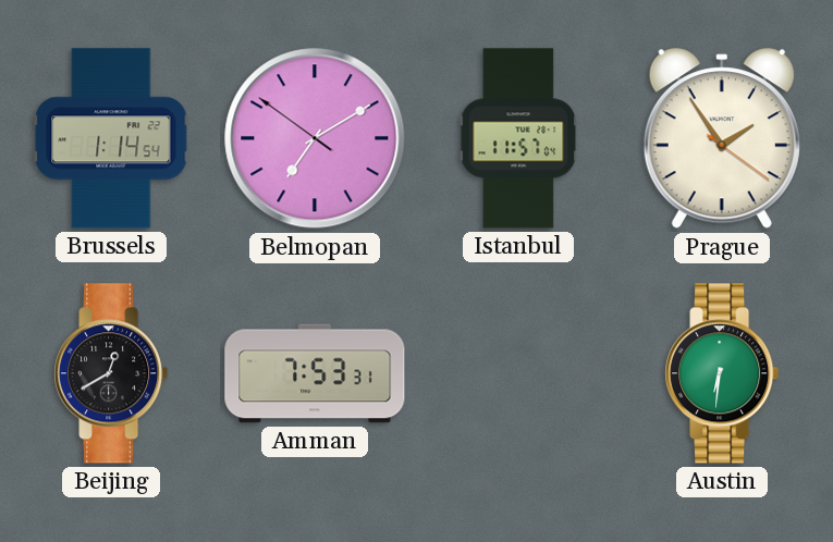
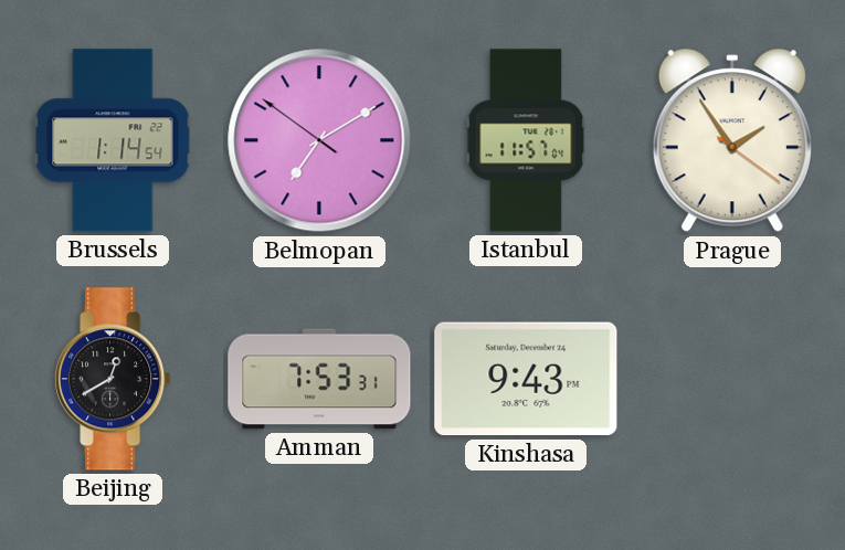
Kinshasa: none -> 9:43 (526, 379)
Austin: 6:31 -> none (722, 373)
